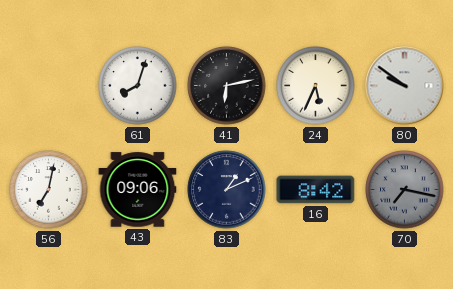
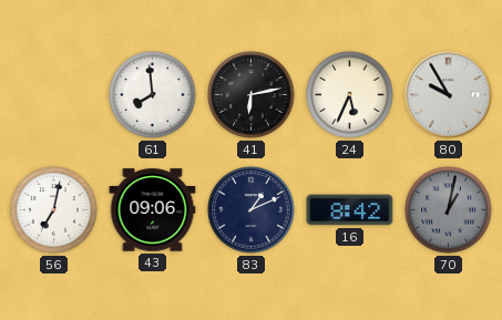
61: 8:03 -> 7:59 (153, 95)
80: 9:51 -> 9:55 (449, 95)
70: 7:17 -> 1:02 (449, 210)
